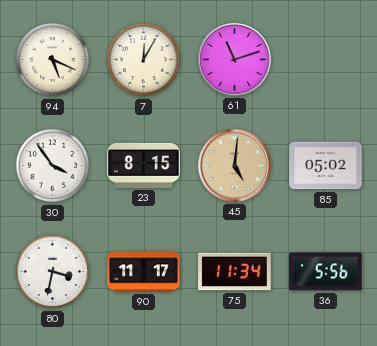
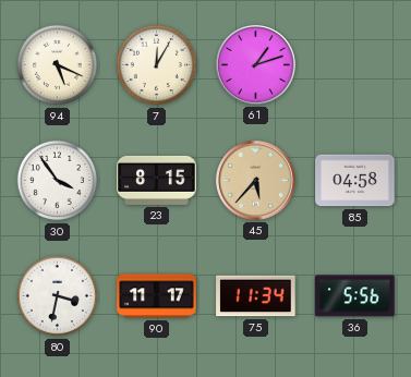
61: 11:12 -> 1:12 (256, 65)
45: 5:01 -> 5:37 (256, 181)
85: 05:02 -> 04:58 (355, 181)
